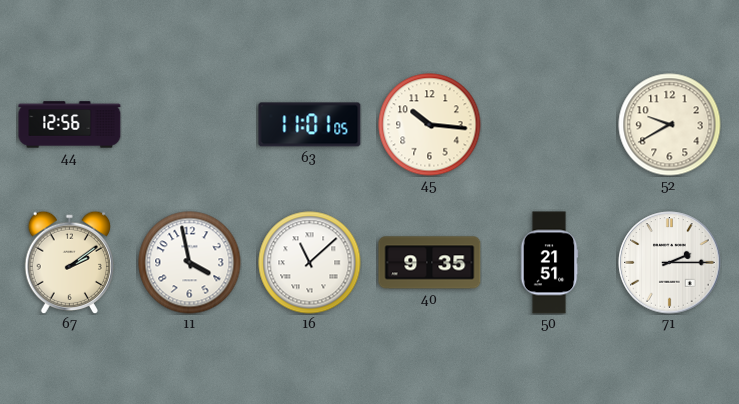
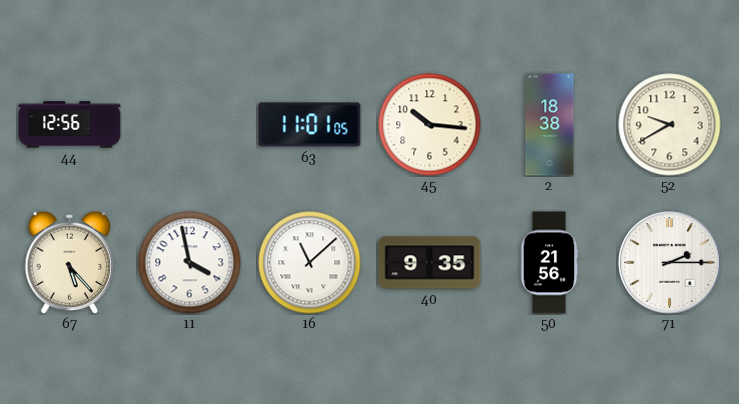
2: none -> 18:38 (550, 125)
67: 2:09 -> 5:23 (70, 262)
50: 21:51 -> 21:56 (549, 263)
